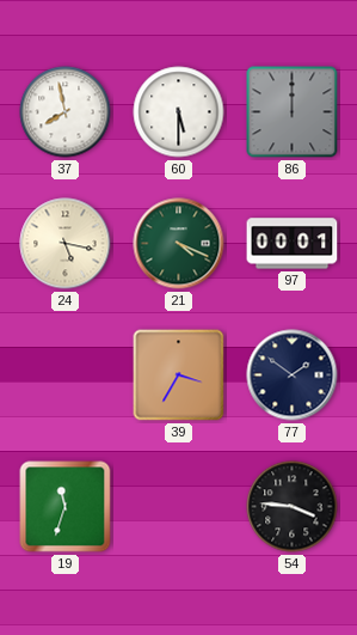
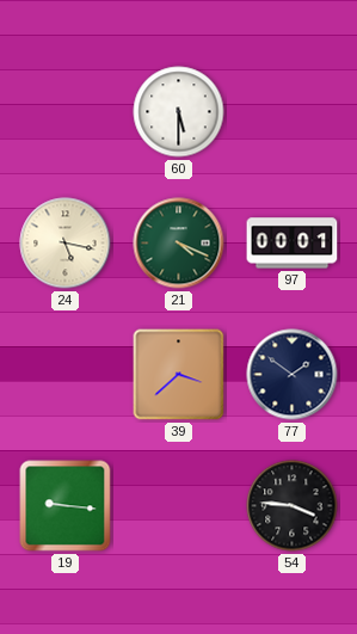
37: 7:58 -> none (66, 112)
86: 12:00 -> none (293, 112)
39: 3:35 -> 3:38 (179, 375)
19: 11:33 -> 9:16 (66, 506)
